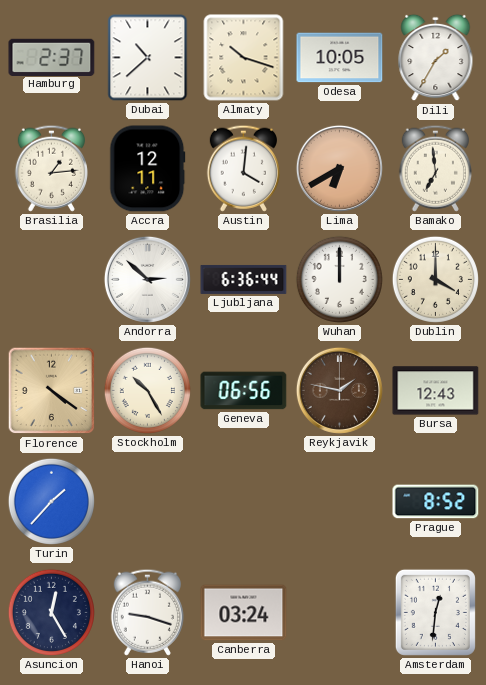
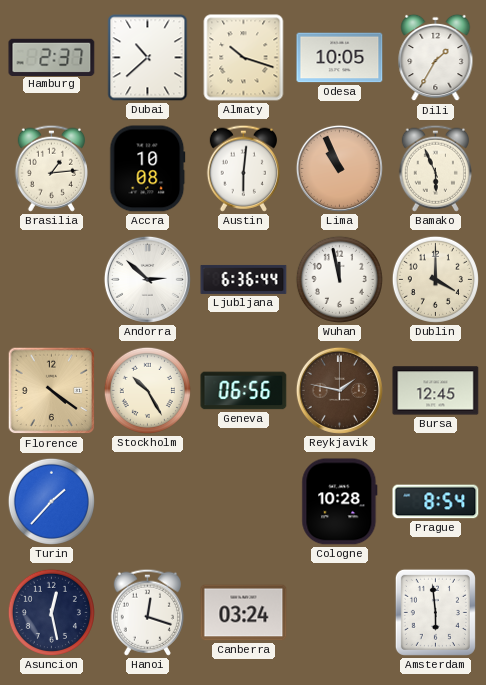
Accra: 12:11 -> 10:08 (148, 169)
Austin: 4:01 -> 6:01 (243, 168)
Lima: 6:40 -> 10:56 (339, 168)
Bamako: 6:59 -> 5:56 (435, 168)
Wuhan: 12:00 -> 11:58 (339, 279)
Bursa: 12:43 -> 12:45 (436, 391)
Cologne: none -> 10:28 (340, 502)
Prague: 8:52 -> 8:54 (436, 502)
Asuncion: 12:25 -> 12:28 (51, 612)
Hanoi: 9:18 -> 12:18 (147, 612)
Amsterdam: 12:31 -> 5:59 (435, 612)
